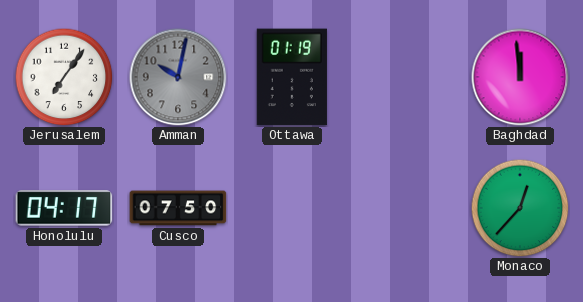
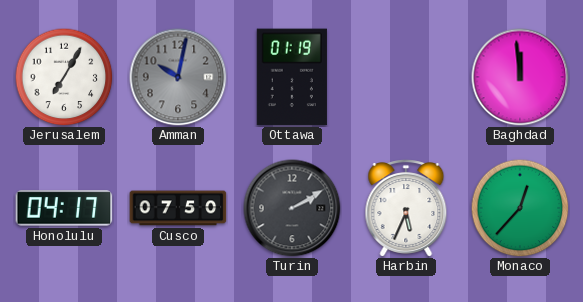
Jerusalem: 7:06 -> 7:05 (64, 77)
Turin: none -> 2:10 (292, 208)
Harbin: none -> 5:34 (406, 208)
